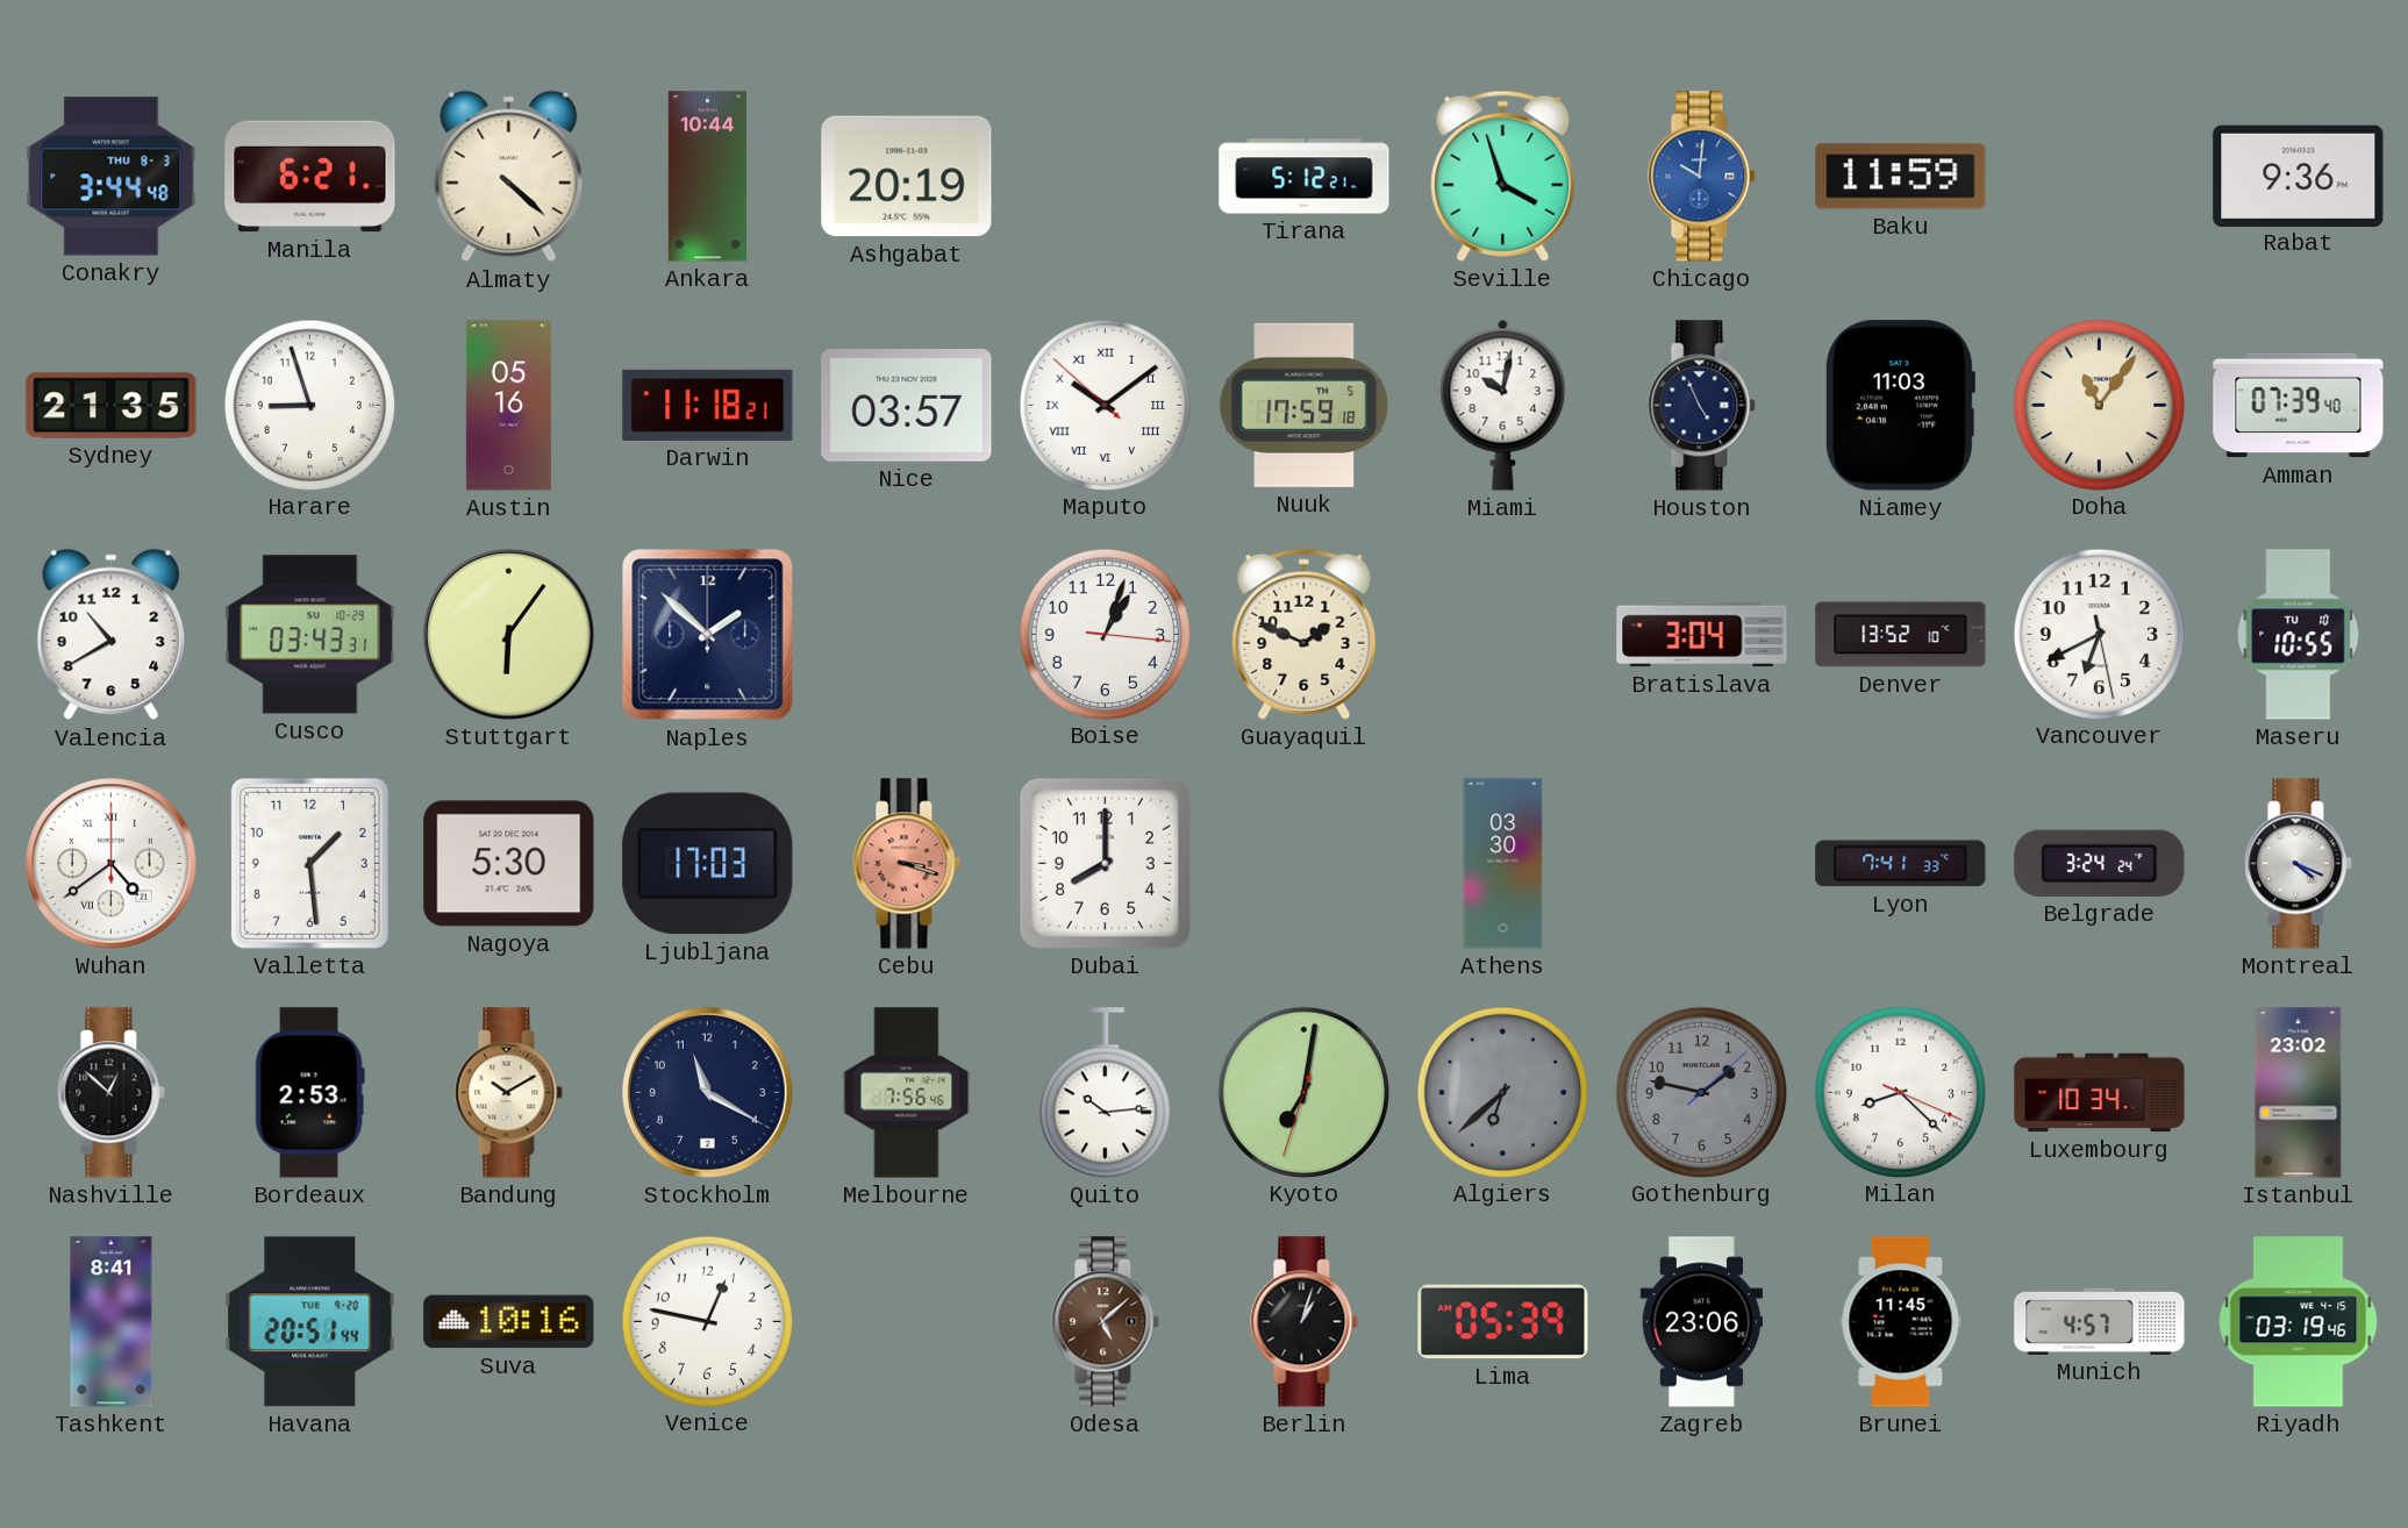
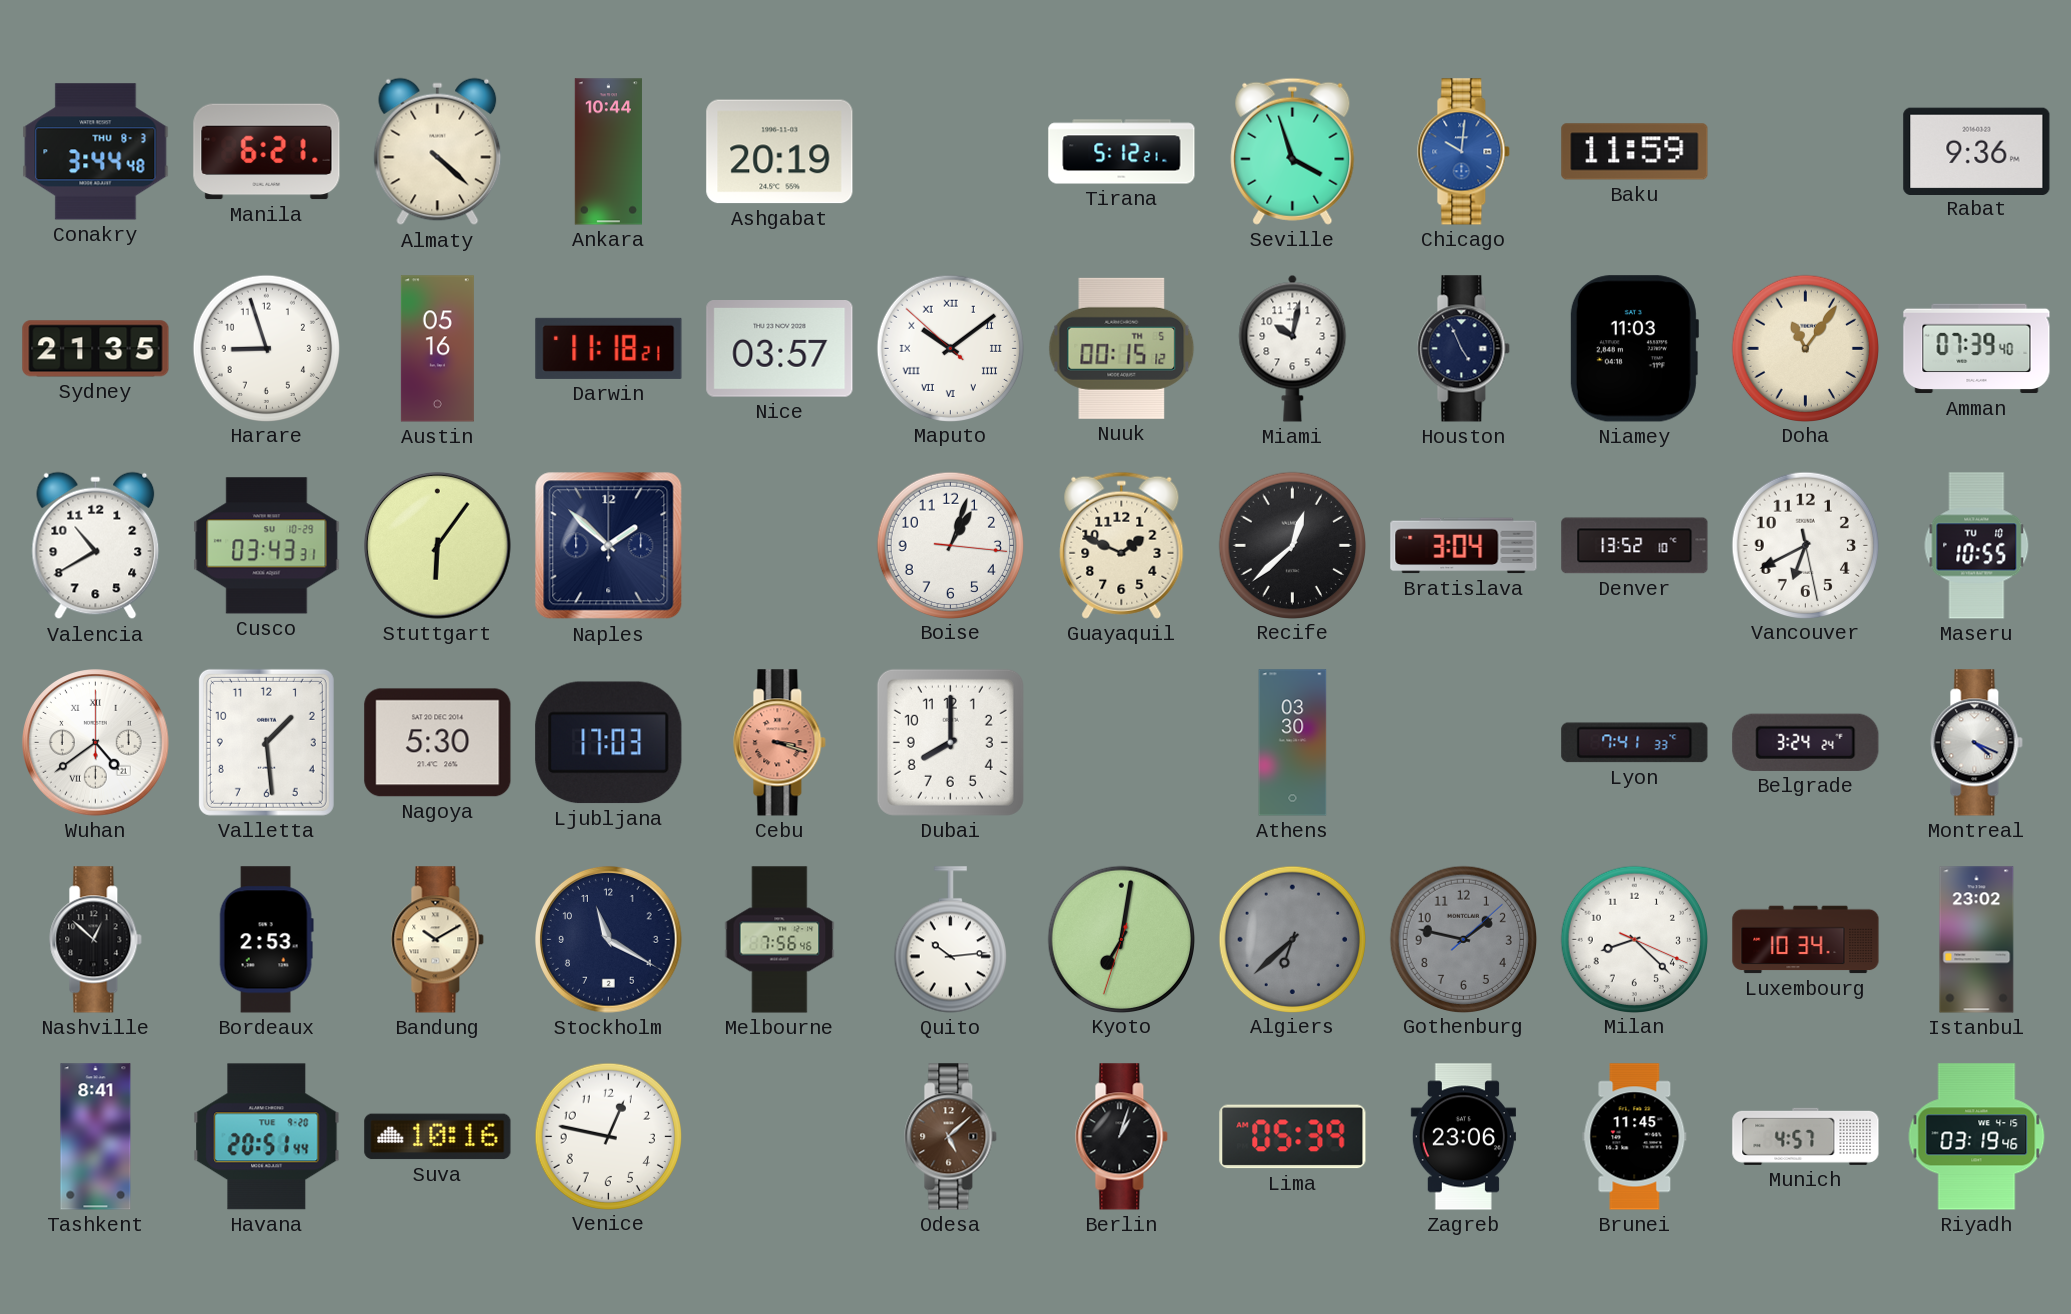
Nuuk: 17:59 -> 00:15 (1122, 348)
Recife: none -> 12:38 (1292, 545)
